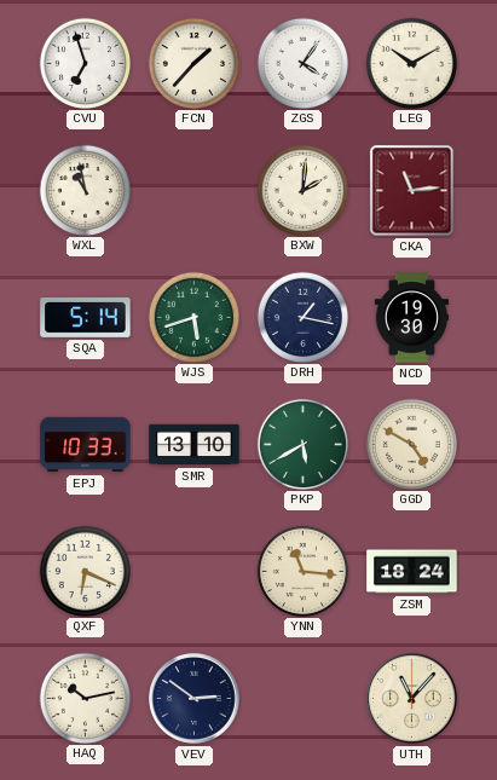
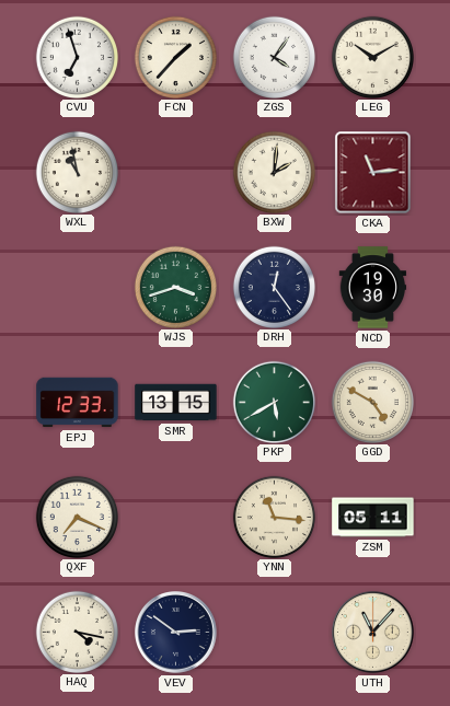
SQA: 5:14 -> none (86, 317)
WJS: 5:42 -> 3:42 (175, 287)
DRH: 1:17 -> 12:24 (274, 287)
EPJ: 10:33 -> 12:33 (78, 403)
SMR: 13:10 -> 13:15 (176, 403)
QXF: 6:19 -> 7:19 (77, 517)
ZSM: 18:24 -> 05:11 (373, 518)
HAQ: 10:13 -> 4:17 (77, 632)
